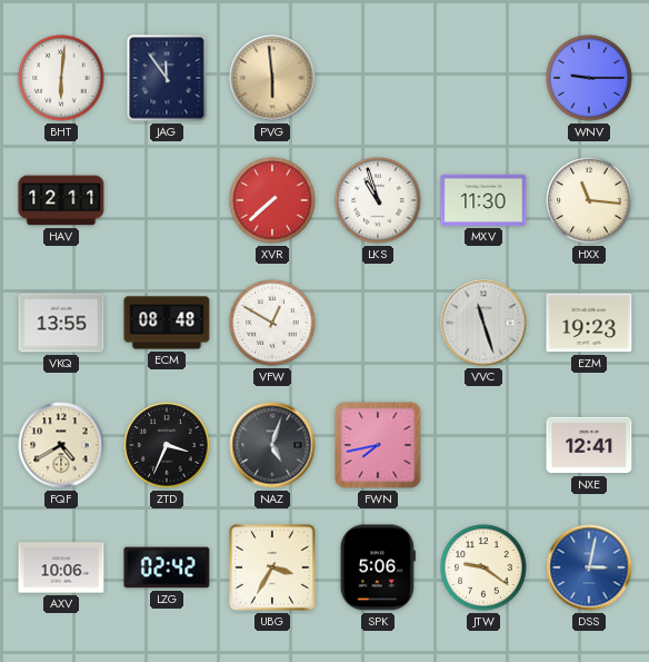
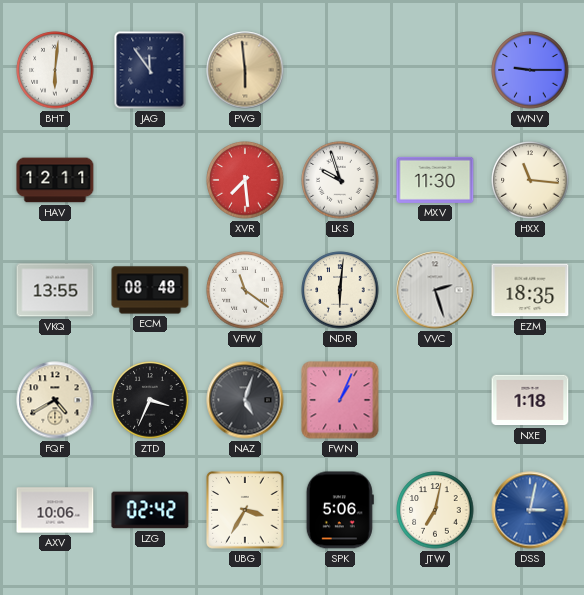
XVR: 7:38 -> 7:29 (245, 180)
LKS: 10:57 -> 9:57 (340, 180)
VFW: 12:50 -> 11:21 (245, 290)
NDR: none -> 6:01 (340, 290)
VVC: 11:27 -> 2:27 (435, 290)
EZM: 19:23 -> 18:35 (530, 290)
FWN: 7:43 -> 1:04 (340, 400)
NXE: 12:41 -> 1:18 (530, 400)
JTW: 9:21 -> 7:02 (435, 510)
